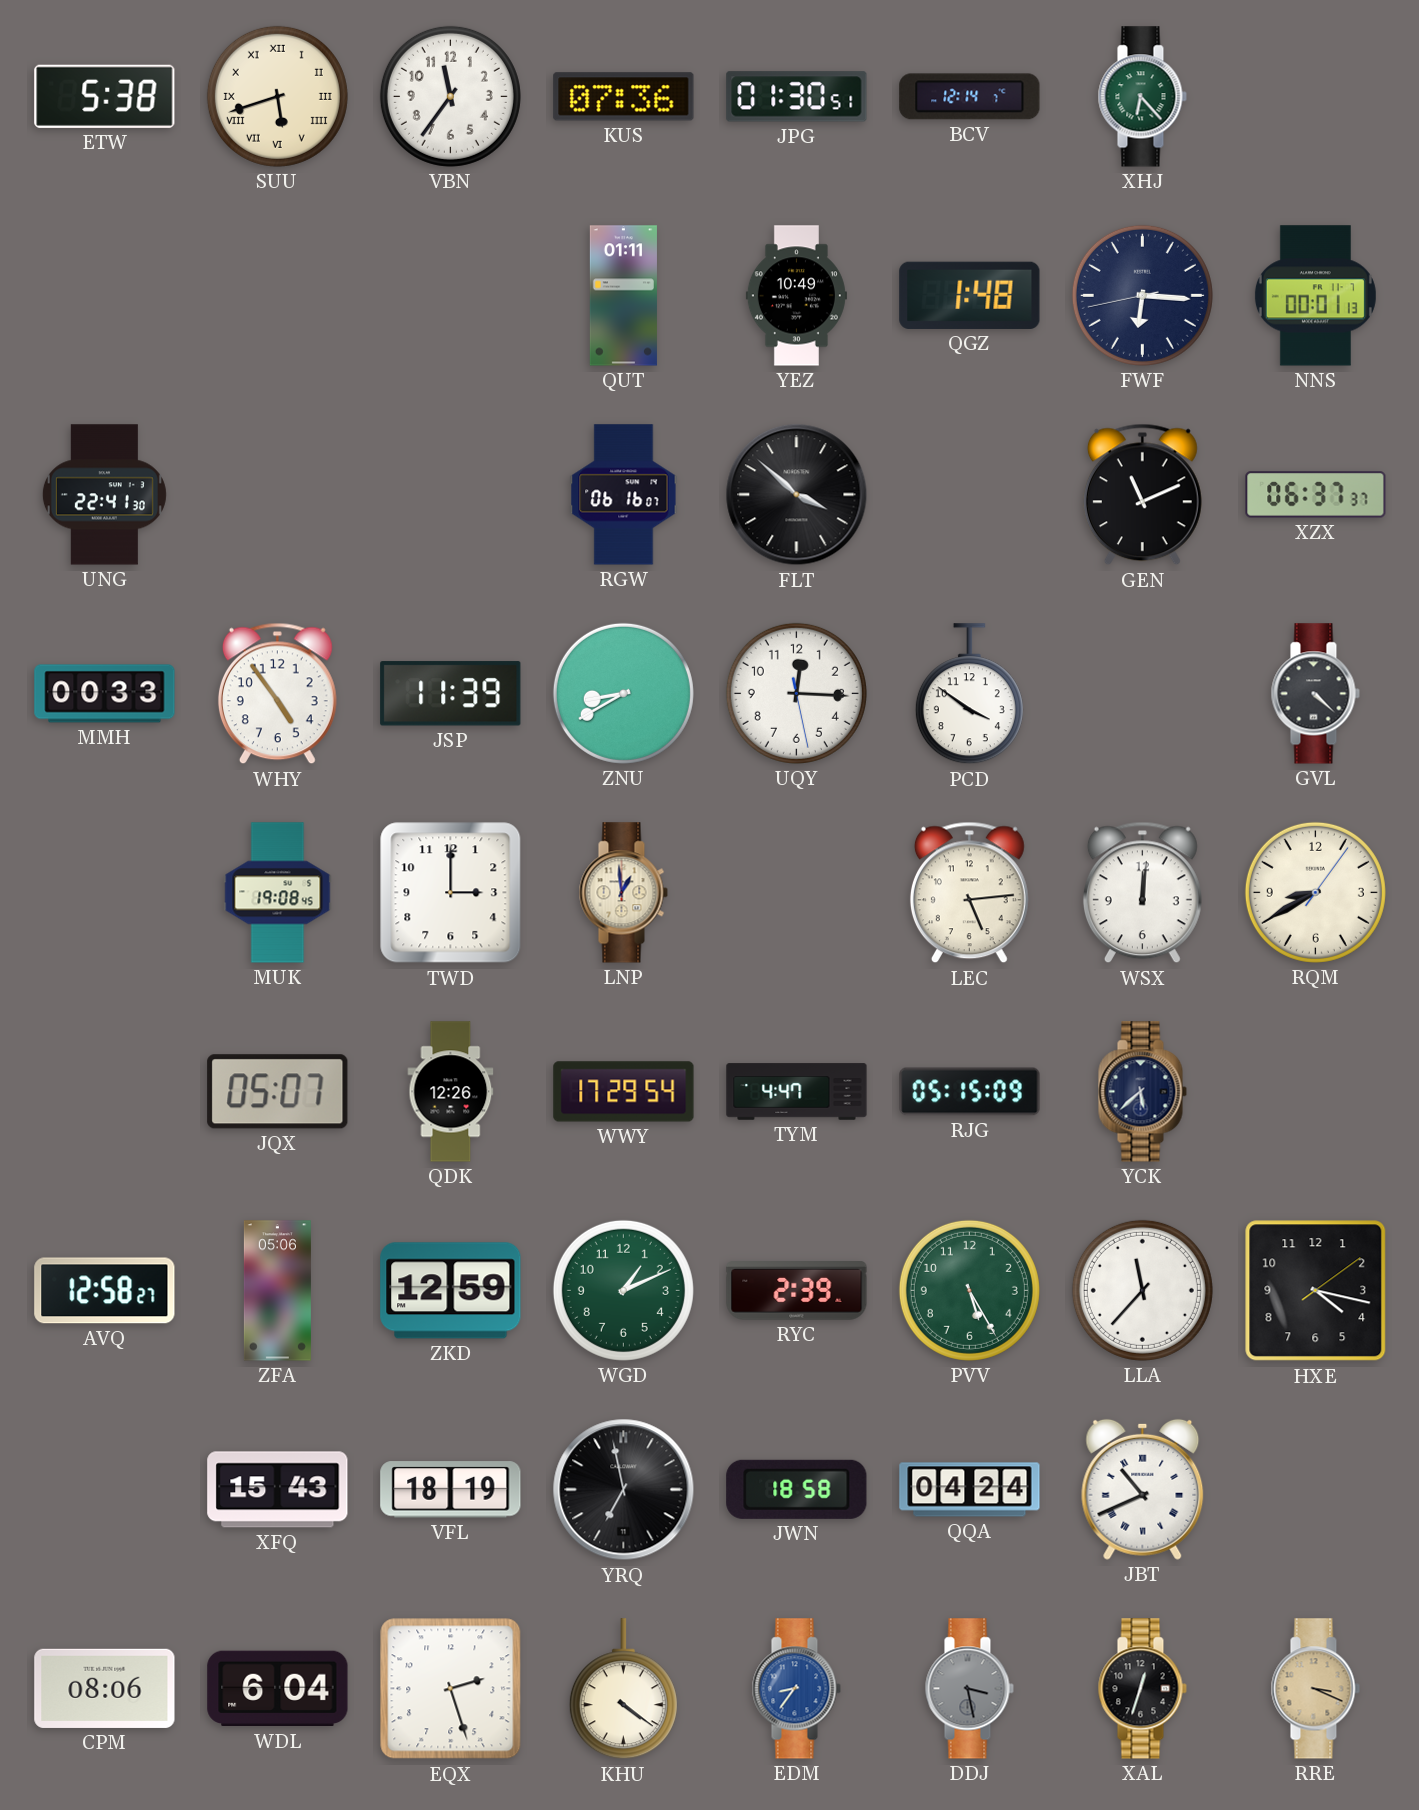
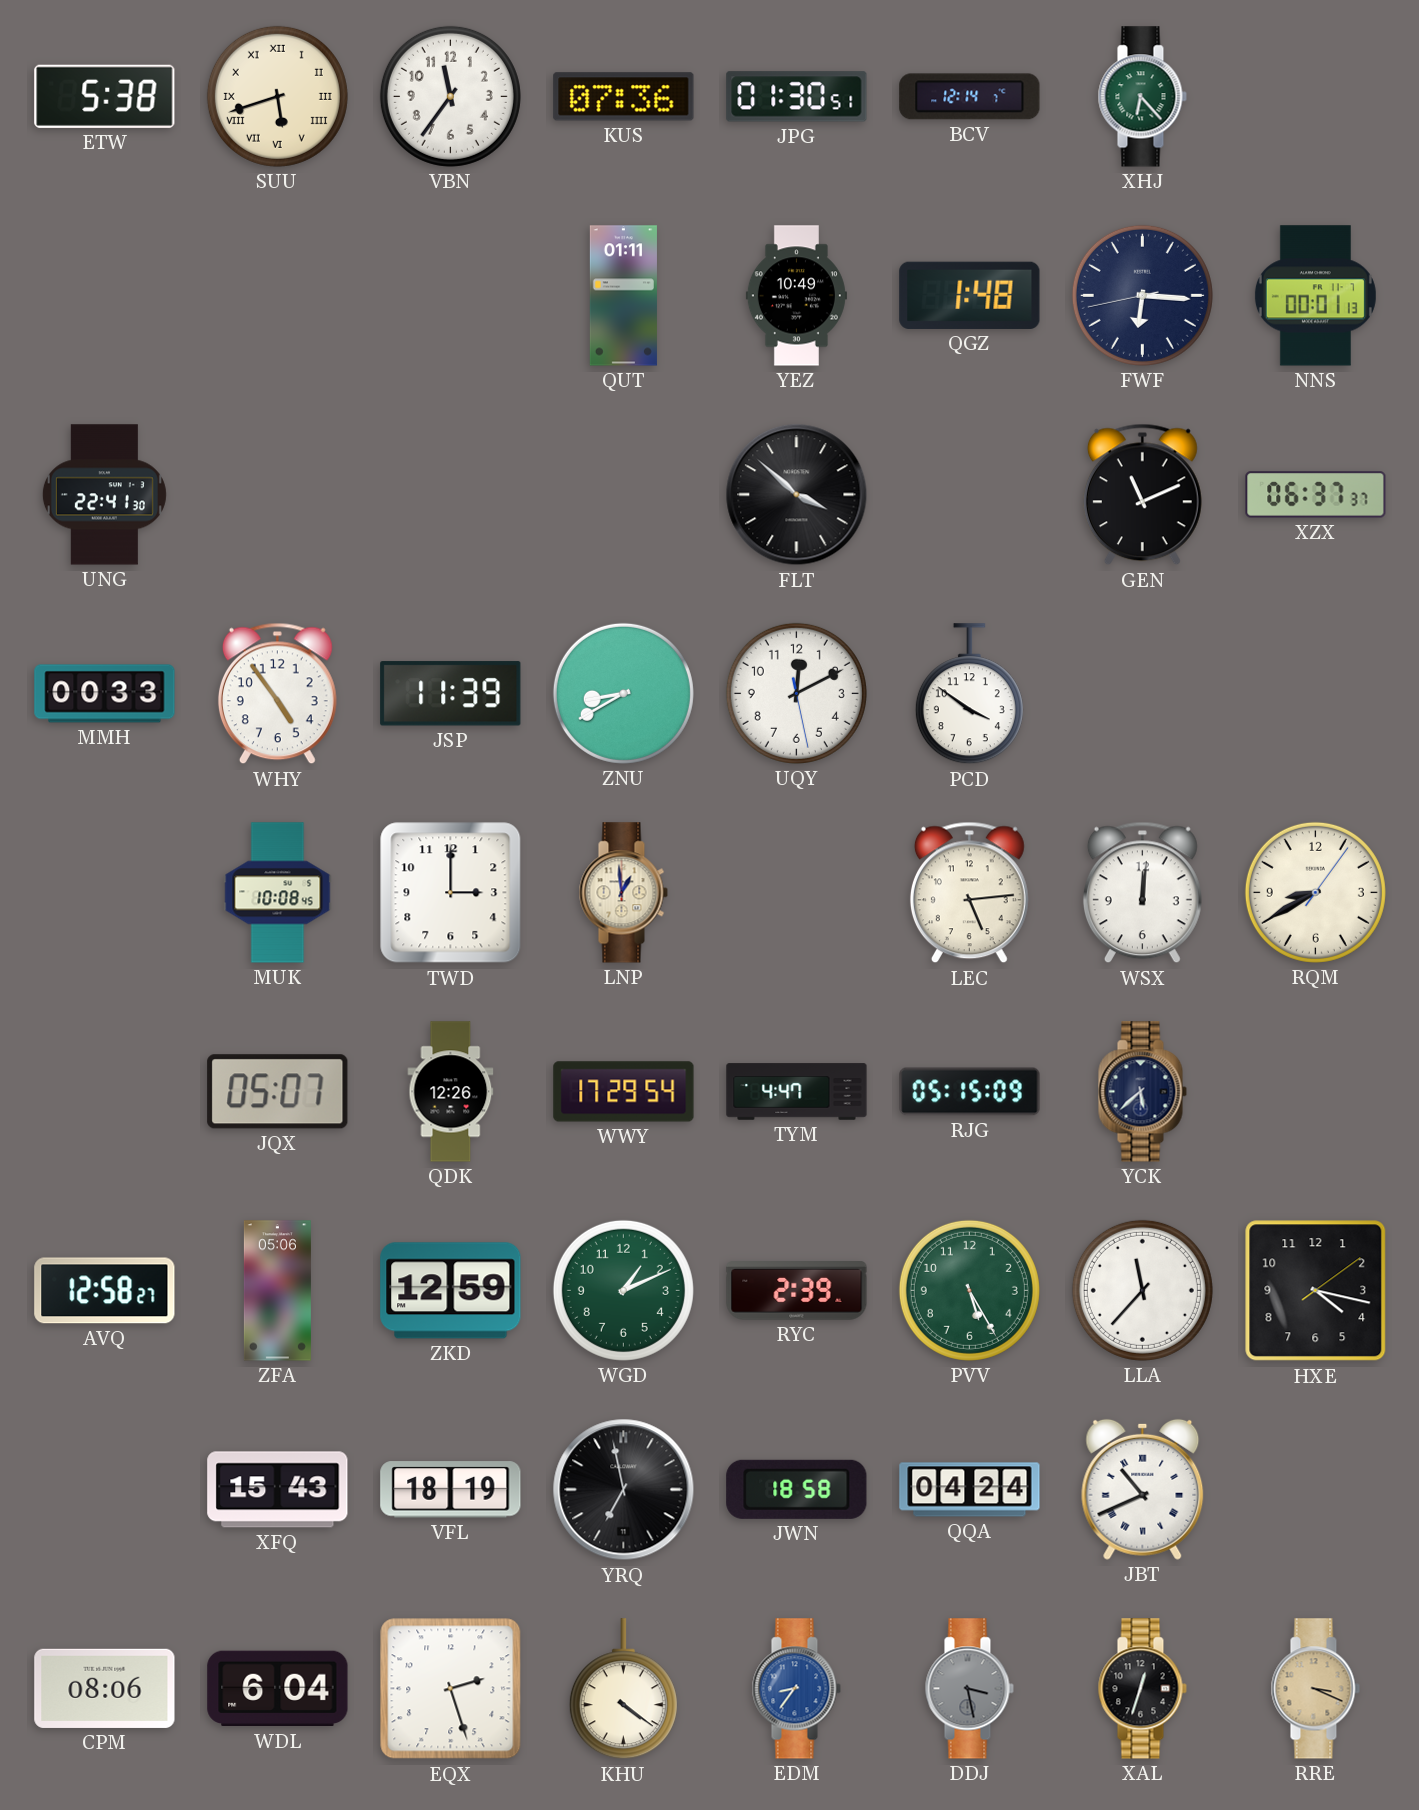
RGW: 06:16 -> none (624, 495)
UQY: 12:15 -> 12:10 (796, 693)
GVL: 4:22 -> none (1315, 694)
MUK: 19:08 -> 10:08 (278, 893)
